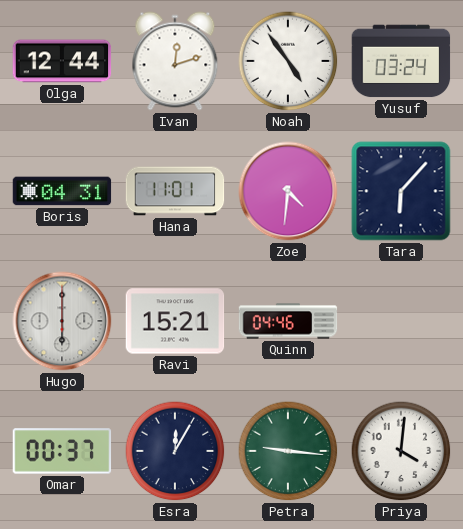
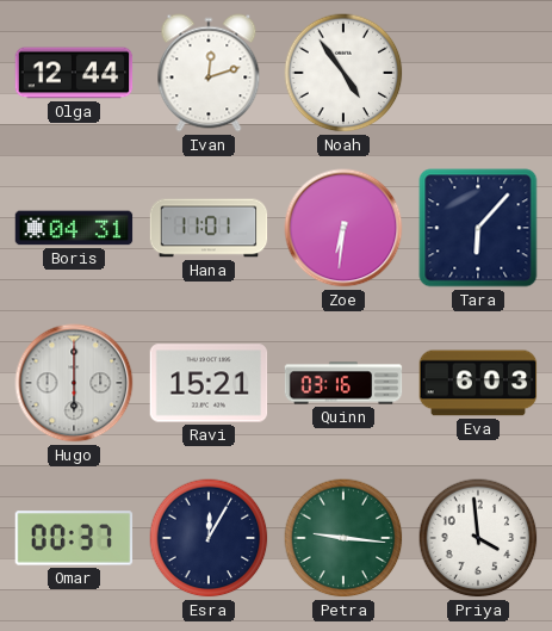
Yusuf: 03:24 -> none (401, 61)
Zoe: 4:31 -> 6:31 (343, 228)
Quinn: 04:46 -> 03:16 (343, 383)
Eva: none -> 6:03 (478, 383)
Priya: 4:01 -> 3:59 (478, 538)
